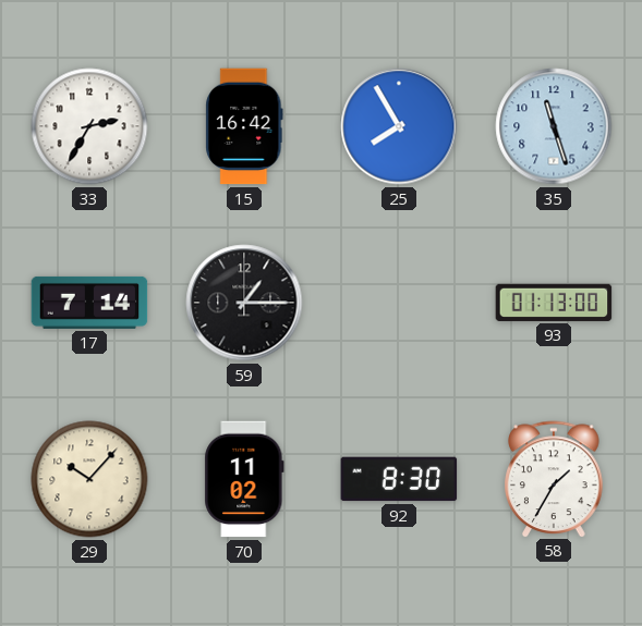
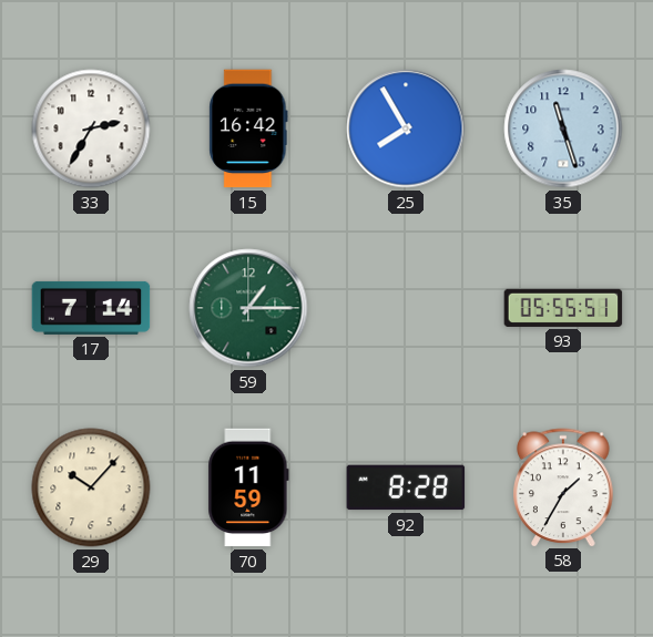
59 dial: black -> green (248, 308)
93: 01:13 -> 05:55 (563, 308)
70: 11:02 -> 11:59 (248, 487)
92: 8:30 -> 8:28 (406, 487)
